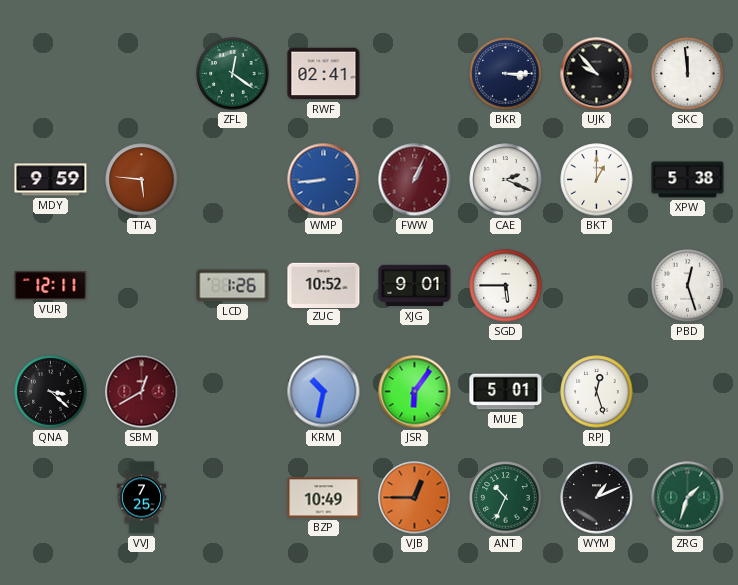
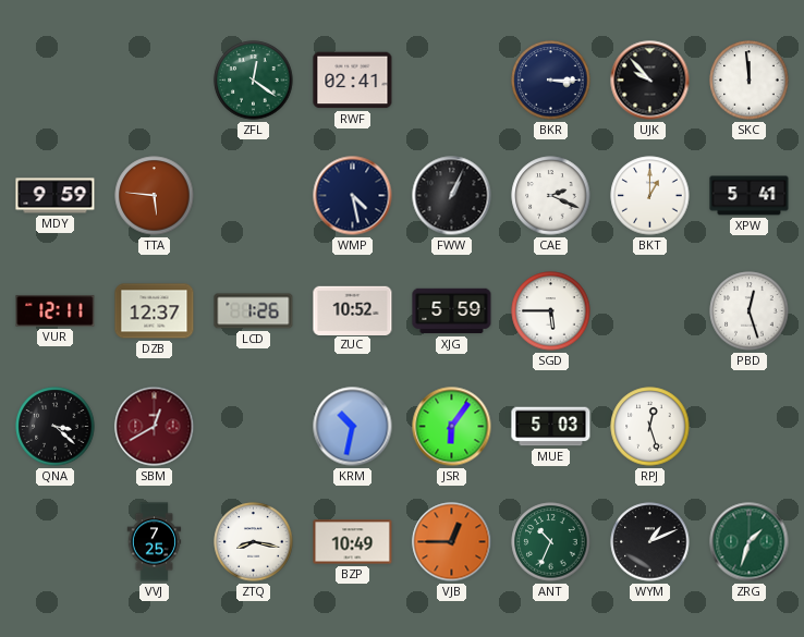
WMP: 8:44 -> 4:28 (353, 196)
WMP dial: blue -> navy (353, 196)
FWW dial: burgundy -> black (452, 196)
XPW: 5:38 -> 5:41 (750, 196)
DZB: none -> 12:37 (155, 311)
XJG: 9:01 -> 5:59 (452, 311)
MUE: 5:01 -> 5:03 (551, 427)
ZTQ: none -> 8:17 (254, 542)
